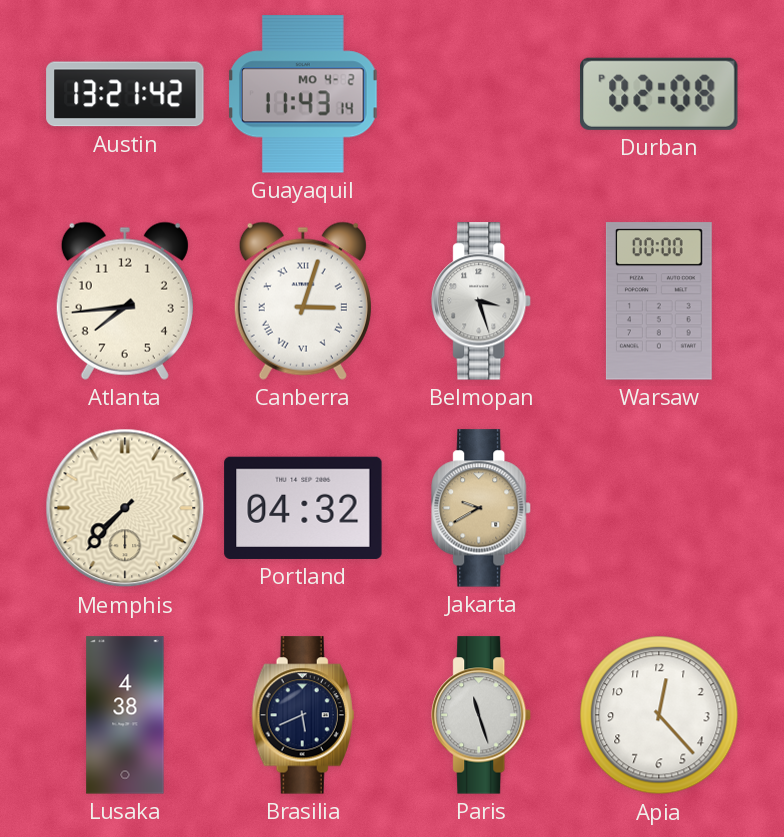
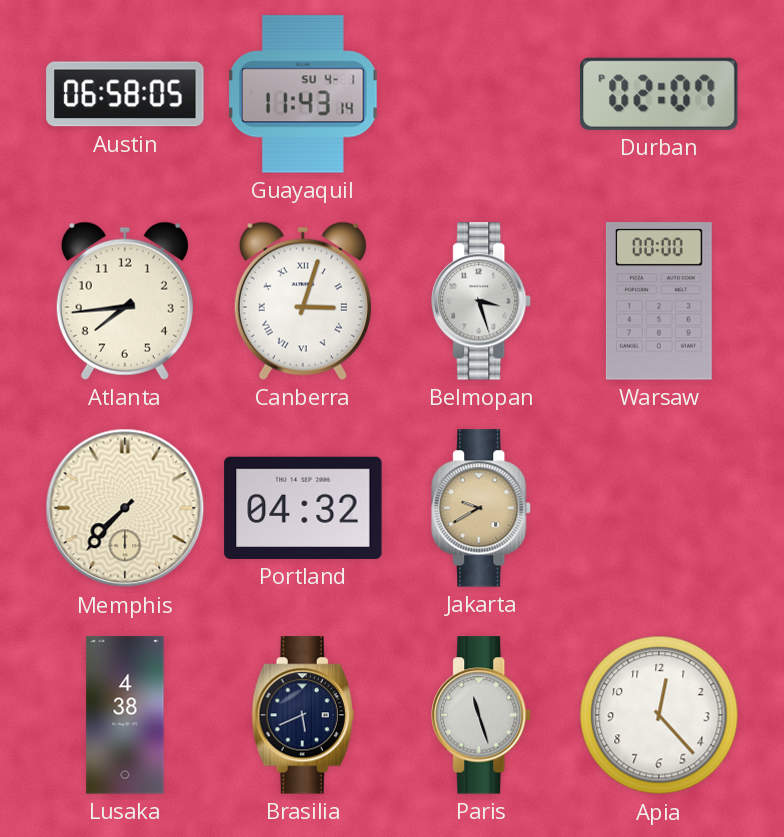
Austin: 13:21 -> 06:58 (125, 94)
Guayaquil date: MO 4-2 -> SU 4-1 (304, 94)
Durban: 02:08 -> 02:07 (660, 94)
